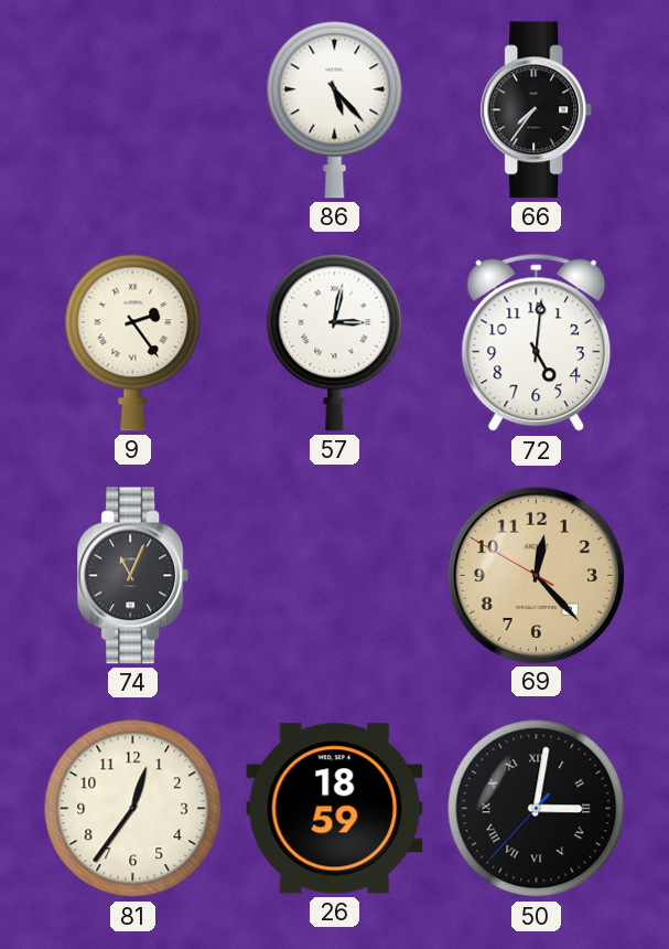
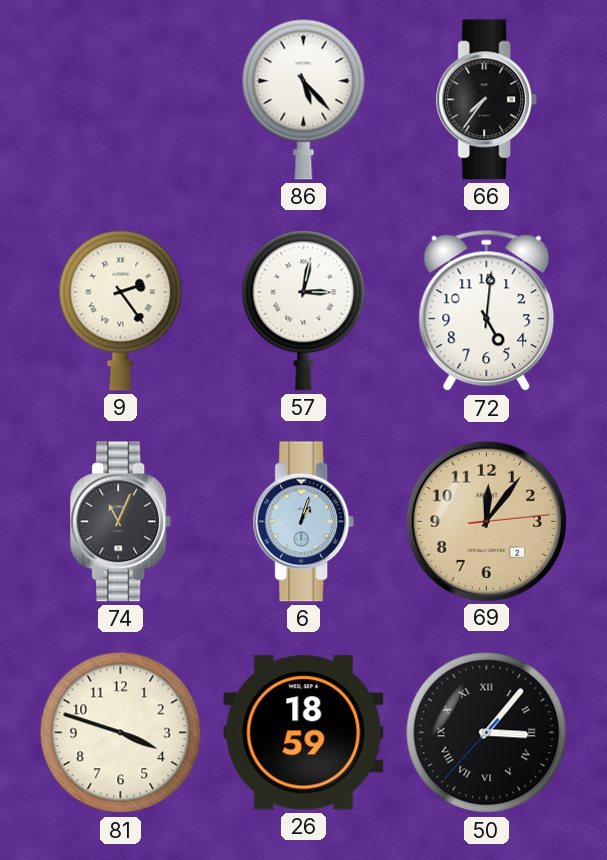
6: none -> 1:03 (304, 522)
69: 12:22 -> 12:06 (486, 521)
81: 12:36 -> 3:48 (121, 733)
50: 3:01 -> 3:06 (487, 733)
